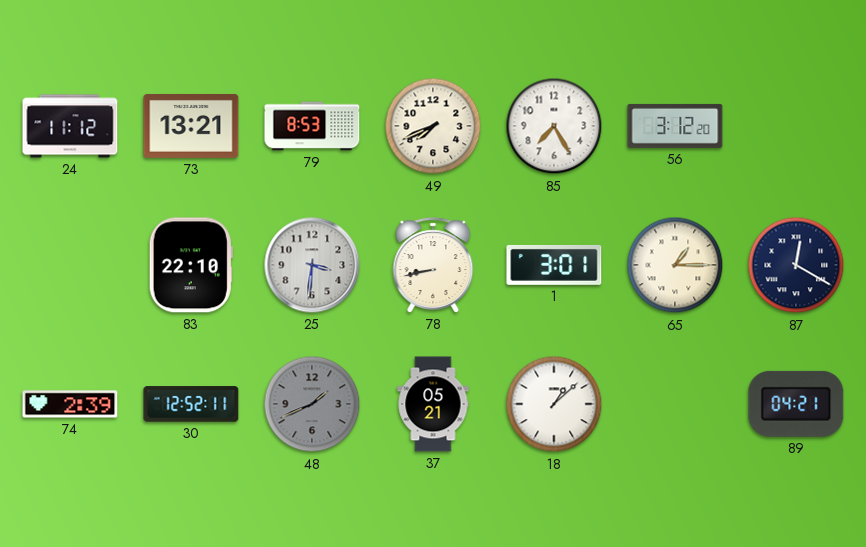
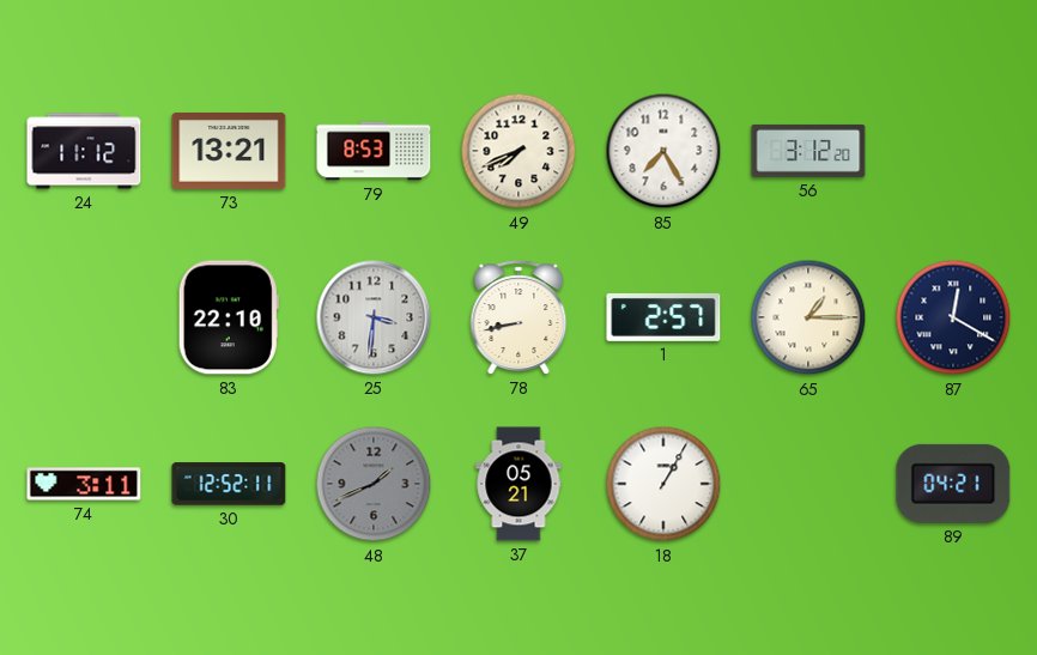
1: 3:01 -> 2:57 (663, 317)
74: 2:39 -> 3:11 (84, 484)
18: 1:08 -> 1:05 (663, 484)
